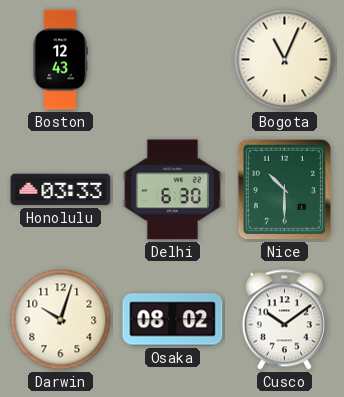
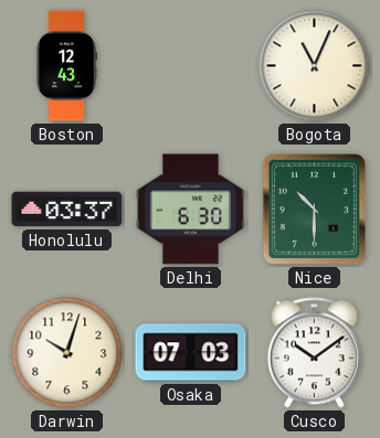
Honolulu: 03:33 -> 03:37 (67, 210)
Osaka: 08:02 -> 07:03 (191, 353)
